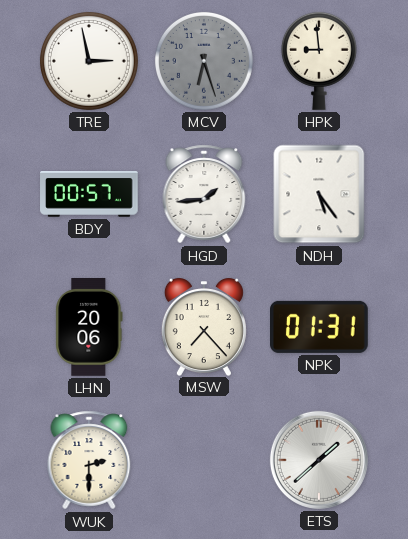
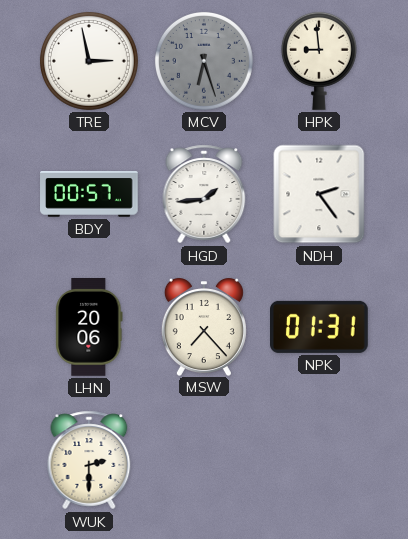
NDH: 5:24 -> 2:24 (319, 194)
ETS: 1:38 -> none (319, 460)
